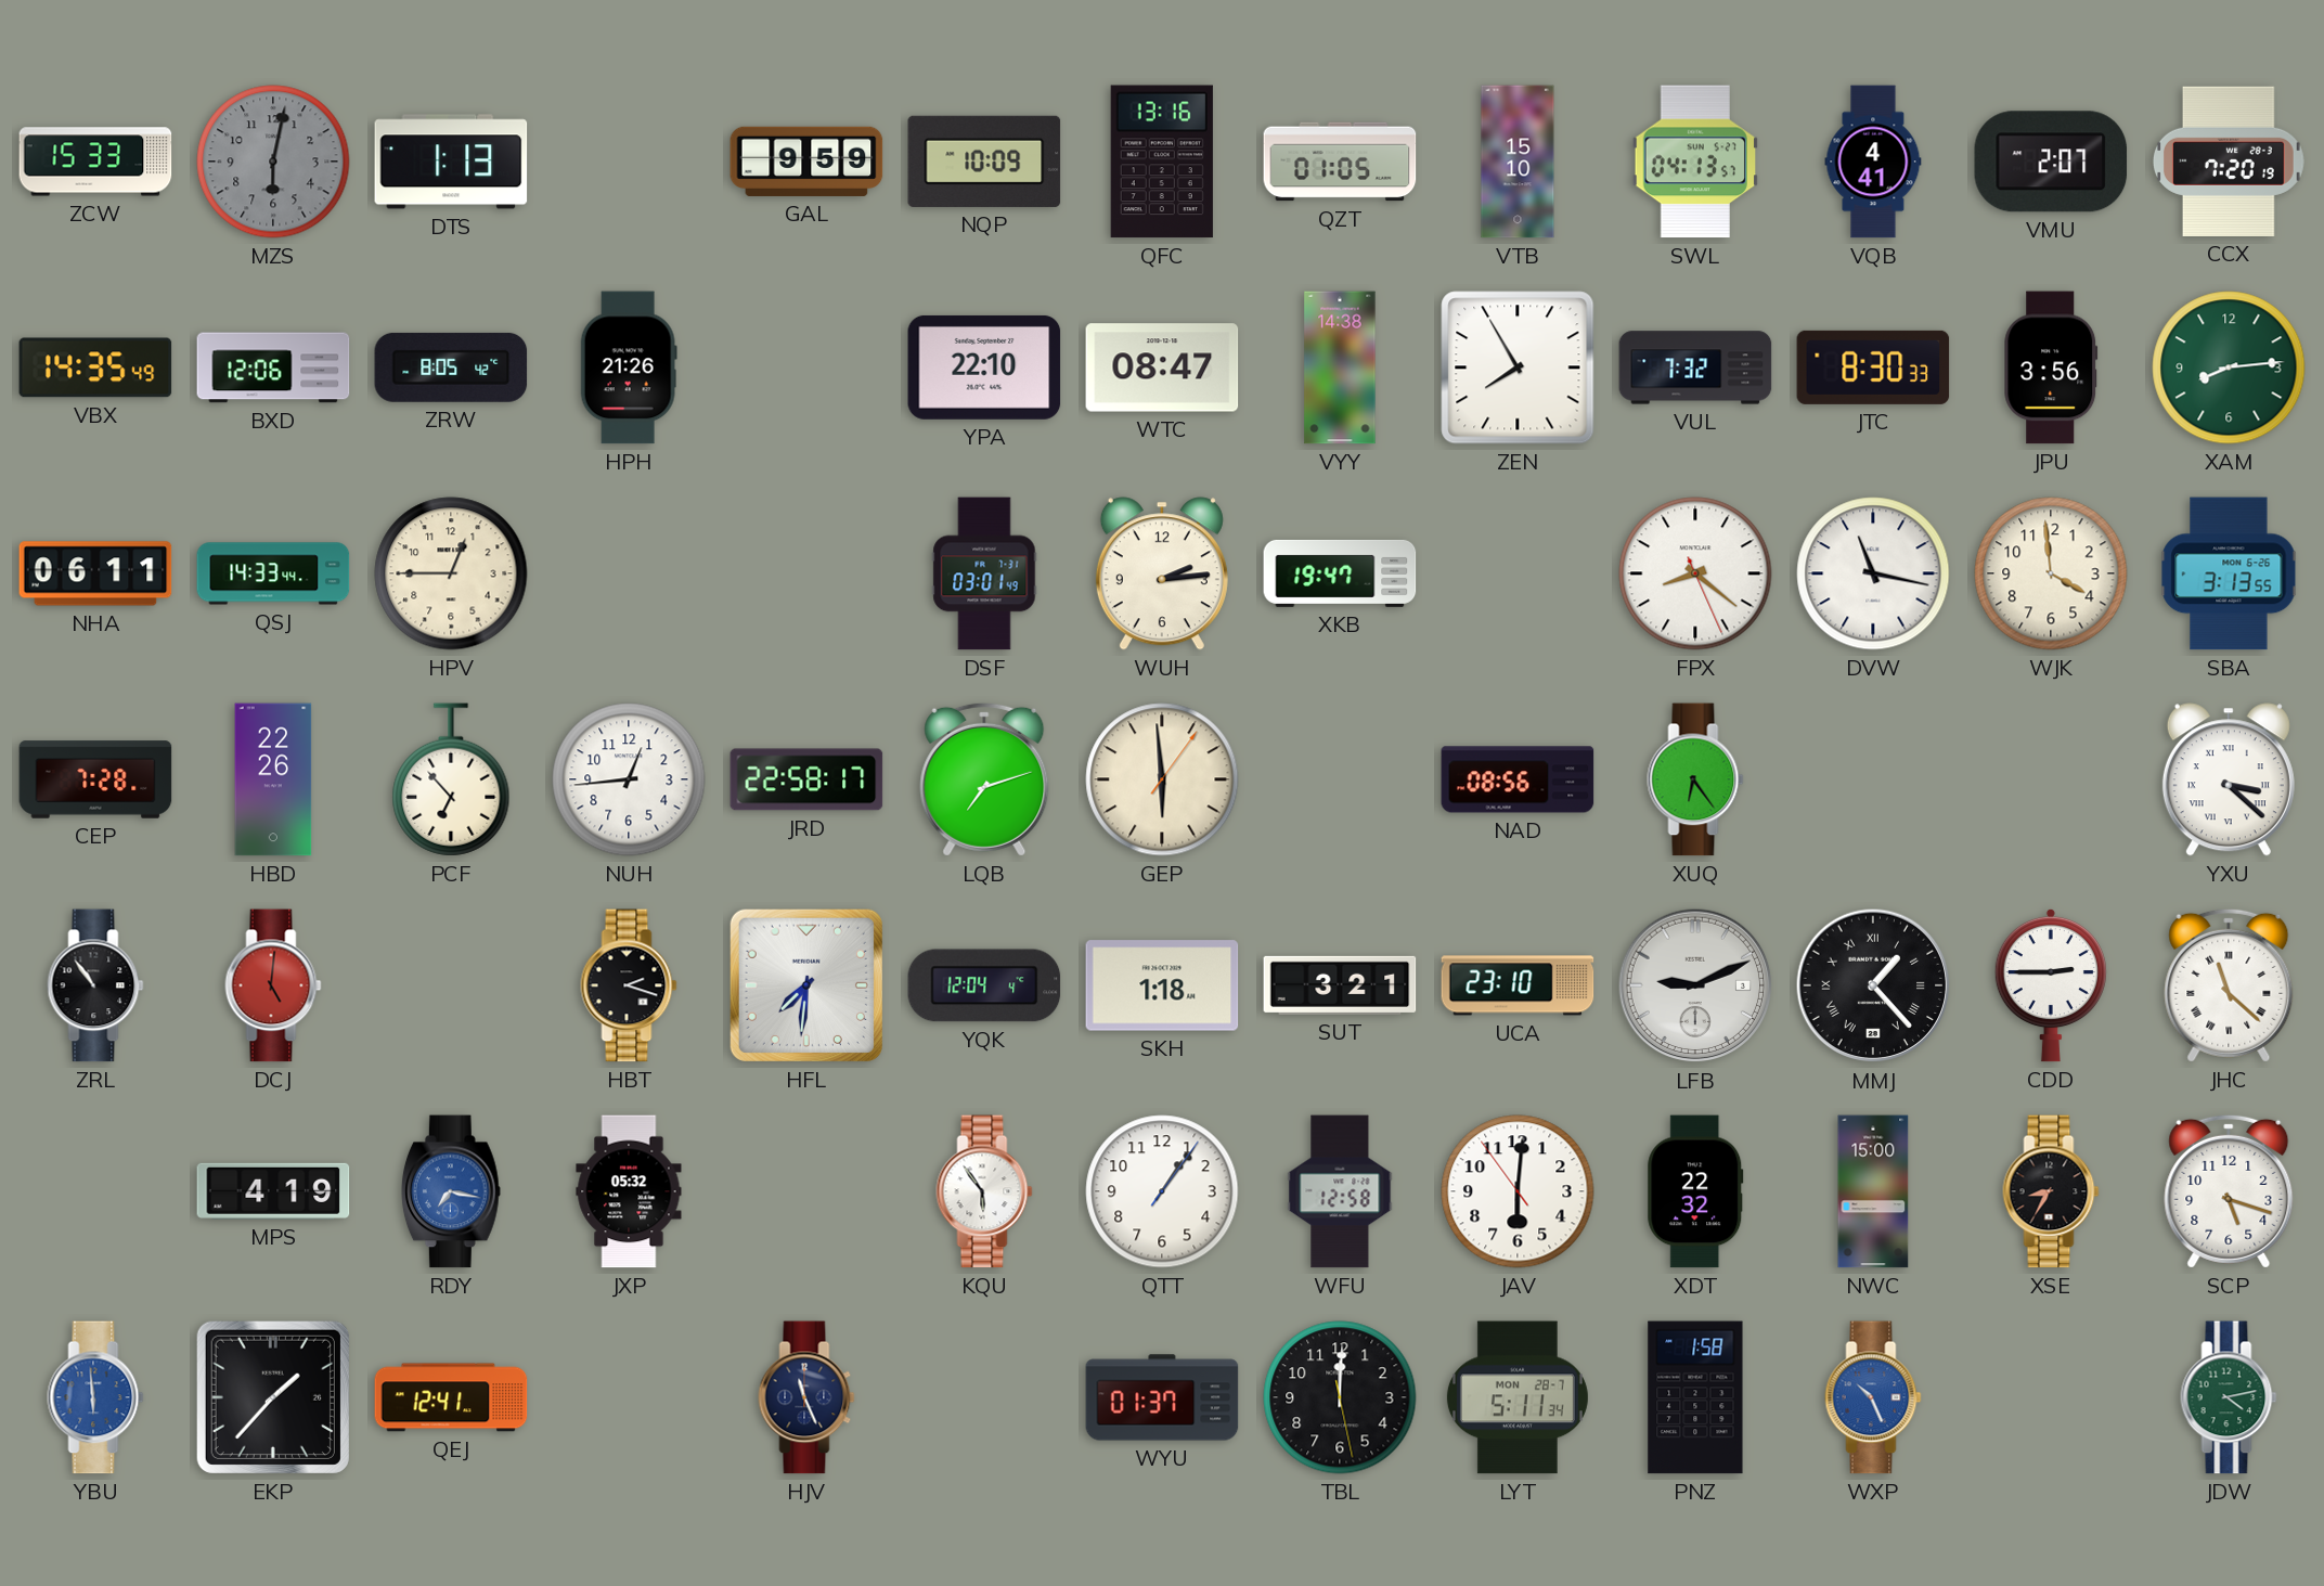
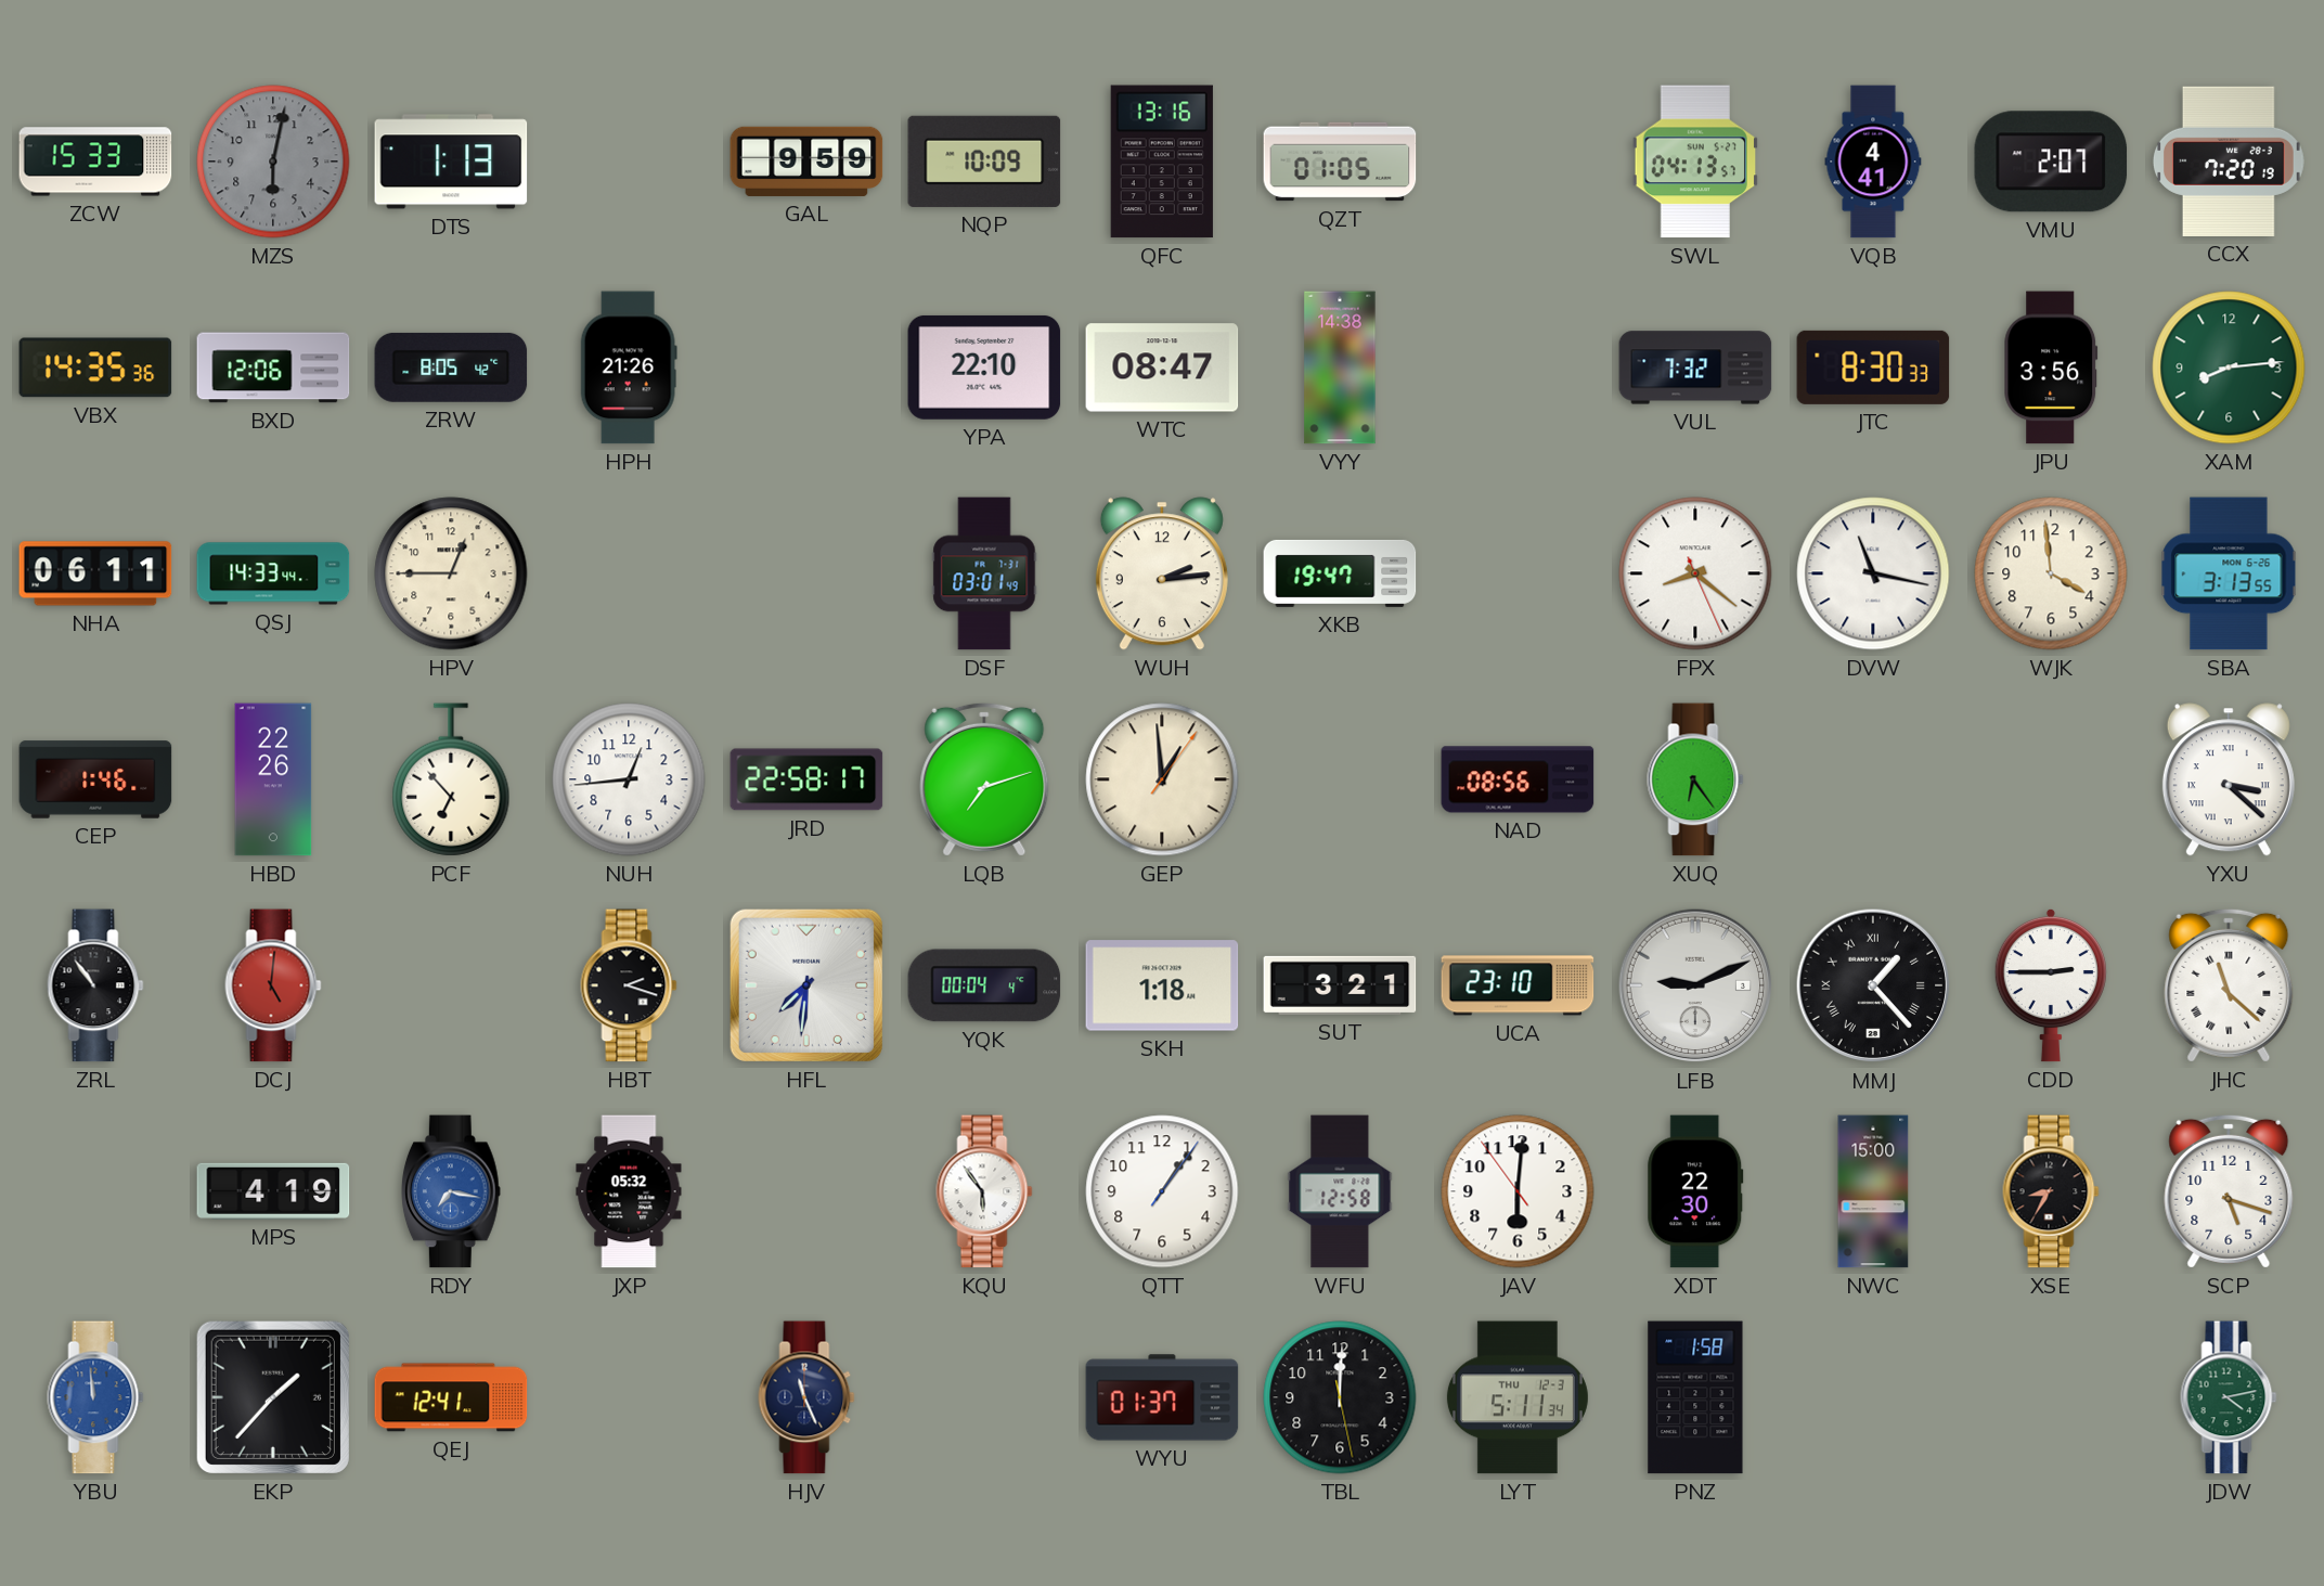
VTB: 15:10 -> none (1518, 162)
VBX: 14:35:49 -> 14:35:36 (95, 368)
ZEN: 7:55 -> none (1518, 368)
CEP: 7:28 -> 1:46 (95, 779)
GEP: 5:59 -> 12:59 (1162, 779)
YQK: 12:04 -> 00:04 (984, 985)
XDT: 22:32 -> 22:30 (1695, 1191)
YBU: 5:59 -> 11:59 (95, 1397)
LYT date: MON 28-7 -> THU 12-3 (1518, 1397)
WXP: 10:26 -> none (1873, 1397)
